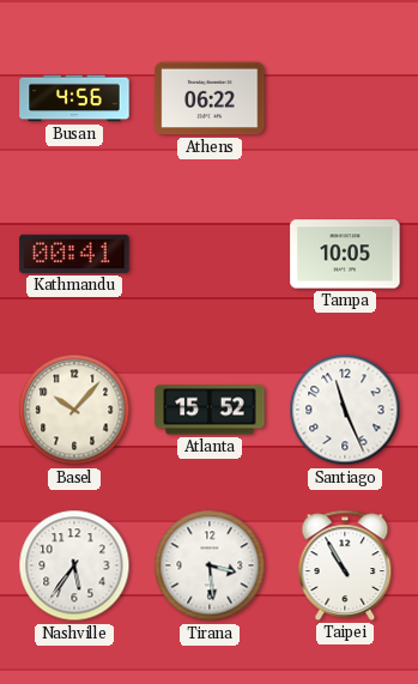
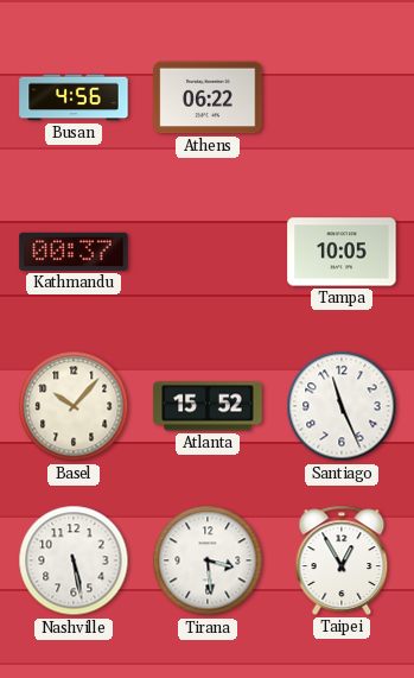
Kathmandu: 00:41 -> 00:37 (74, 252)
Nashville: 5:36 -> 5:28 (74, 560)
Taipei: 10:55 -> 12:55 (342, 560)
